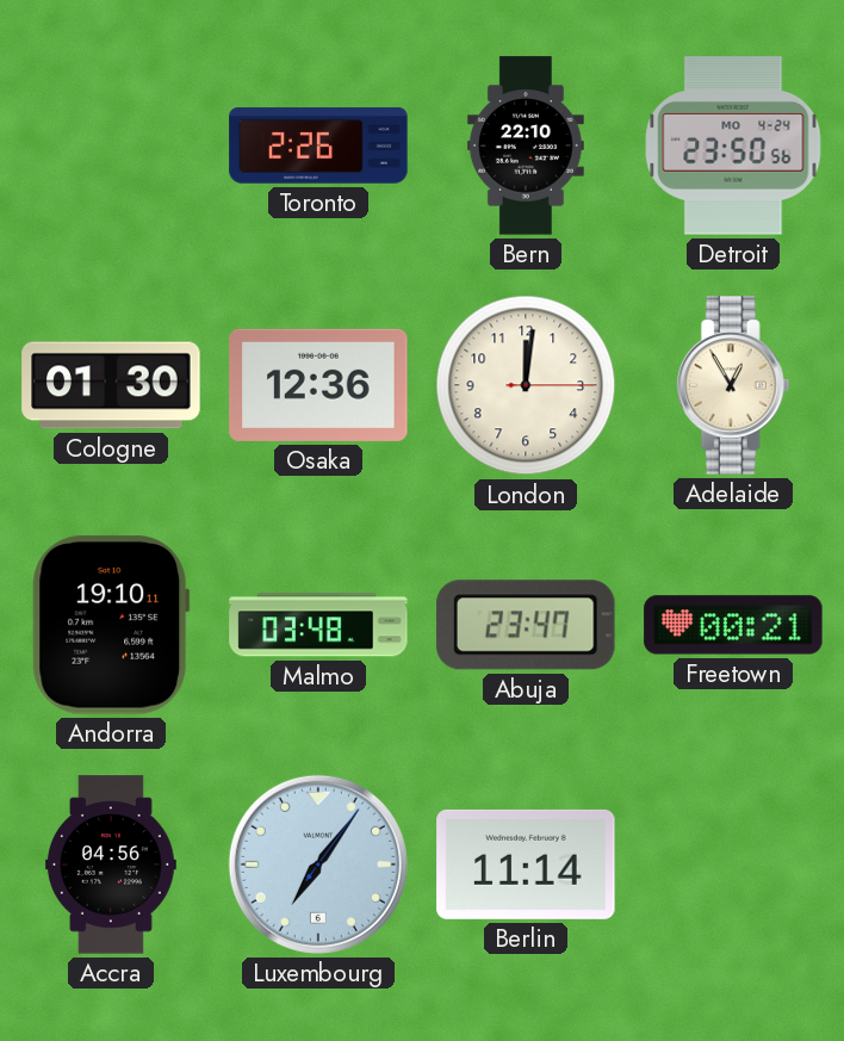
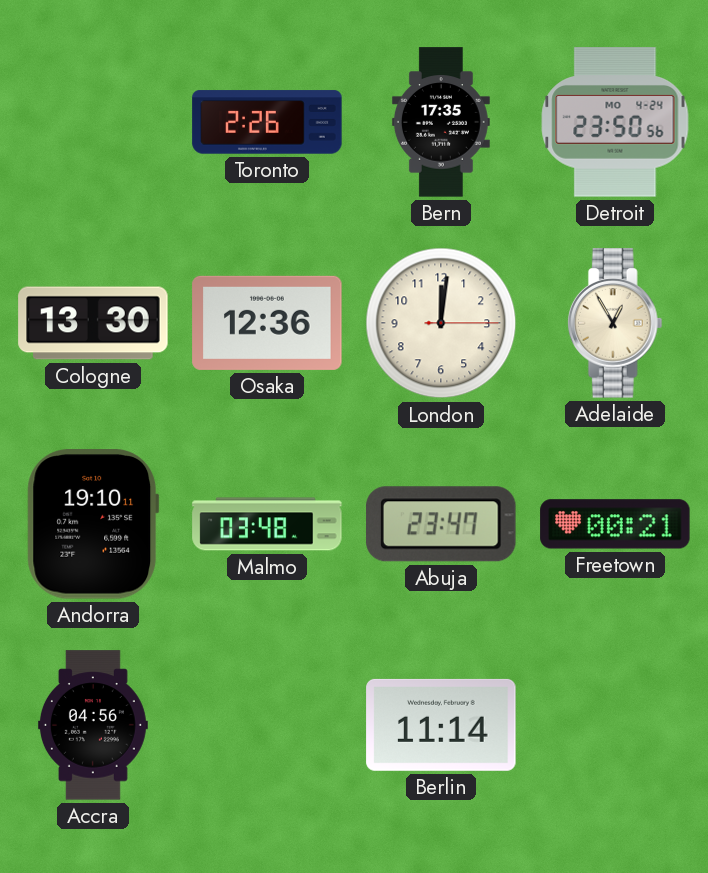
Bern: 22:10 -> 17:35 (441, 122)
Cologne: 01:30 -> 13:30 (93, 323)
Luxembourg: 7:06 -> none (318, 865)
